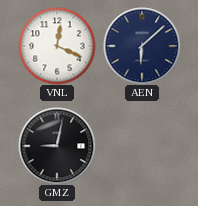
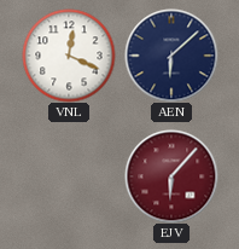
GMZ: 9:02 -> none (57, 146)
EJV: none -> 6:07 (171, 176)
